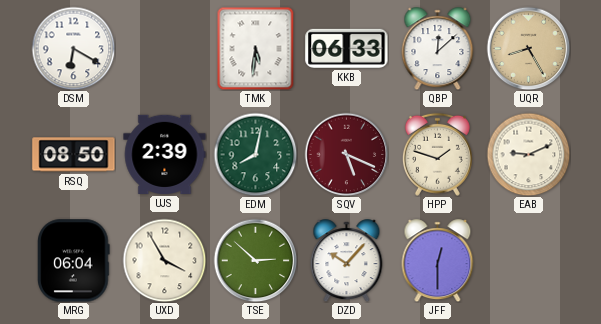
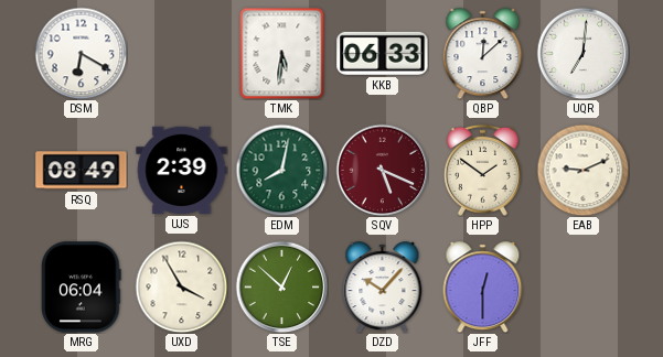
UQR: 8:25 -> 7:01 (582, 53)
UQR dial: champagne -> white (582, 53)
RSQ: 08:50 -> 08:49 (82, 171)
HPP: 1:48 -> 1:51 (482, 170)
TSE: 2:52 -> 12:52 (281, 286)
